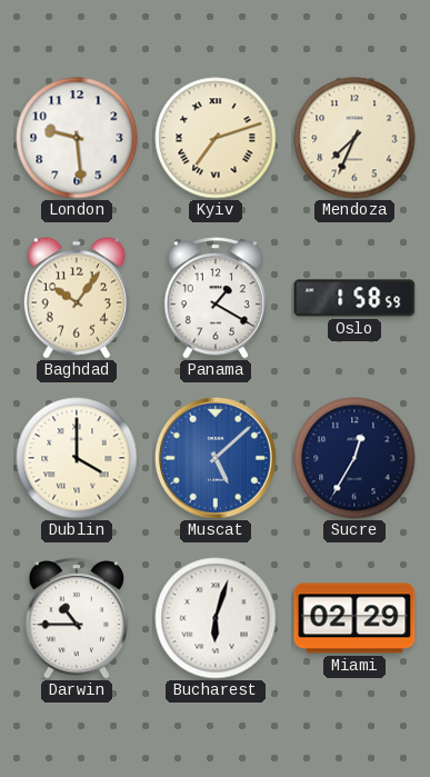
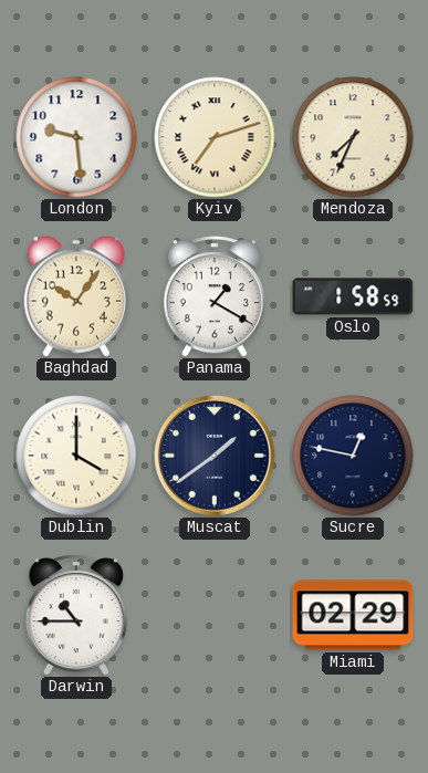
Muscat: 5:08 -> 1:39 (215, 456)
Muscat dial: blue -> navy (215, 456)
Sucre: 12:35 -> 12:47 (353, 456)
Bucharest: 6:03 -> none (216, 618)
